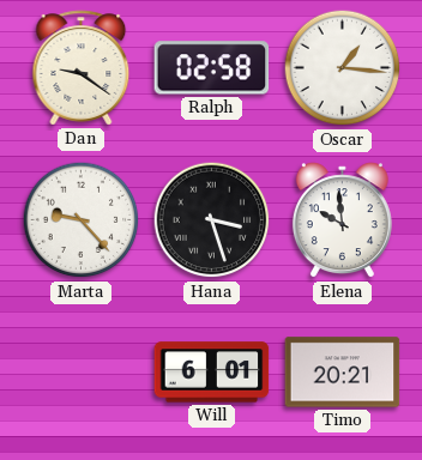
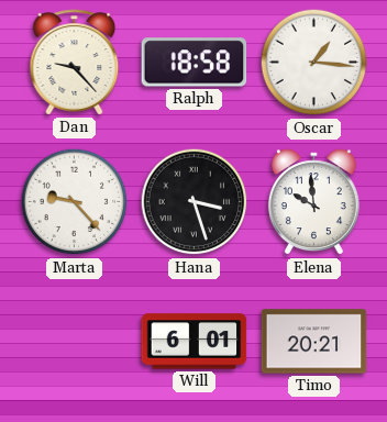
Dan: 9:21 -> 9:23 (75, 63)
Ralph: 02:58 -> 18:58 (195, 63)
